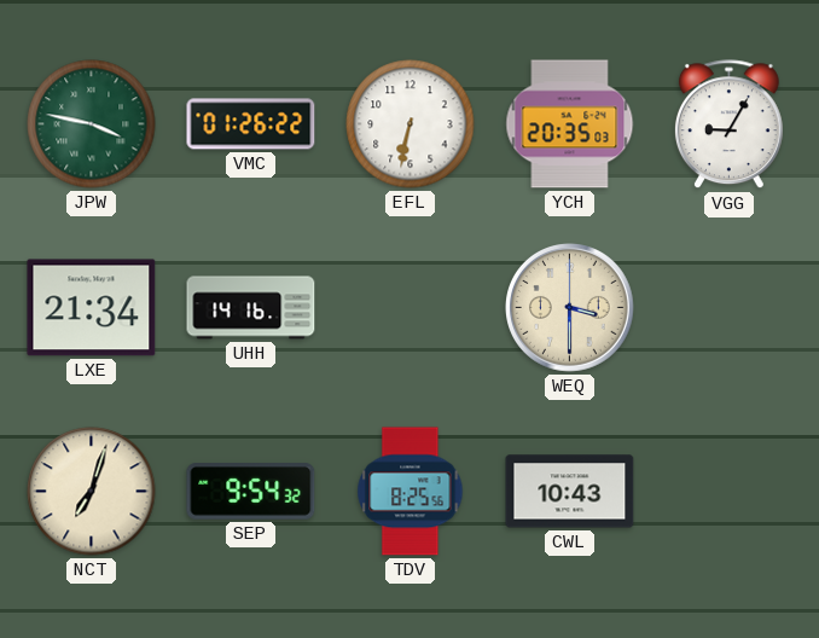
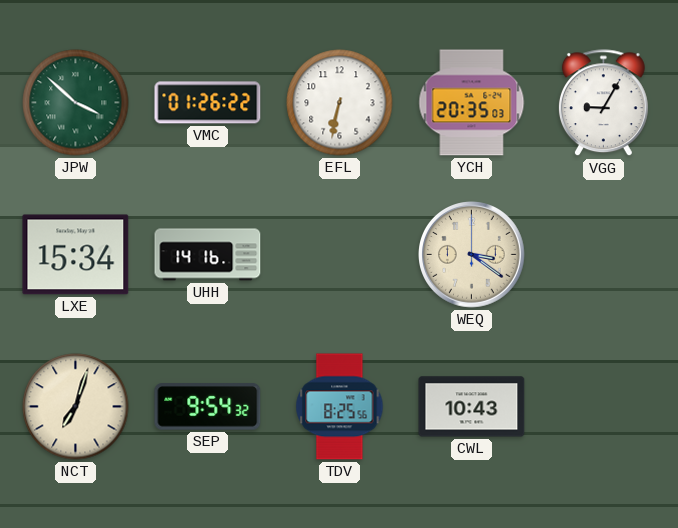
JPW: 3:47 -> 3:52 (76, 103)
LXE: 21:34 -> 15:34 (76, 255)
WEQ: 3:30 -> 3:21 (472, 255)
